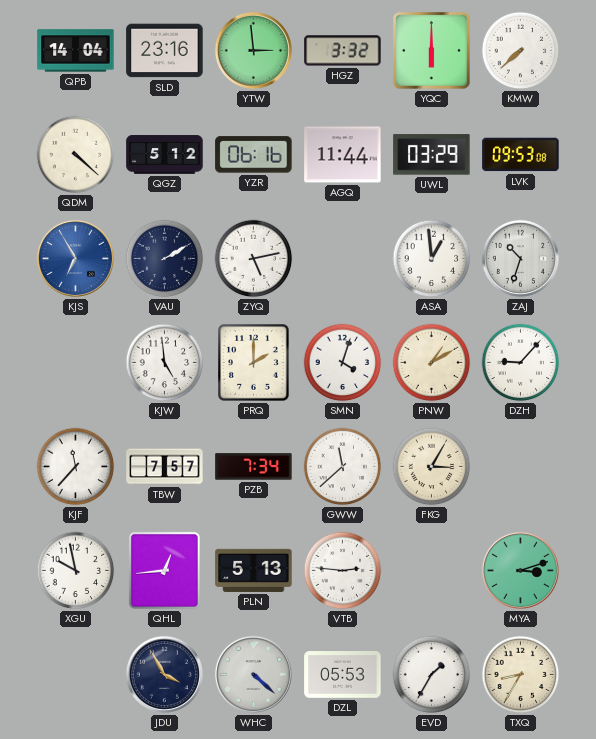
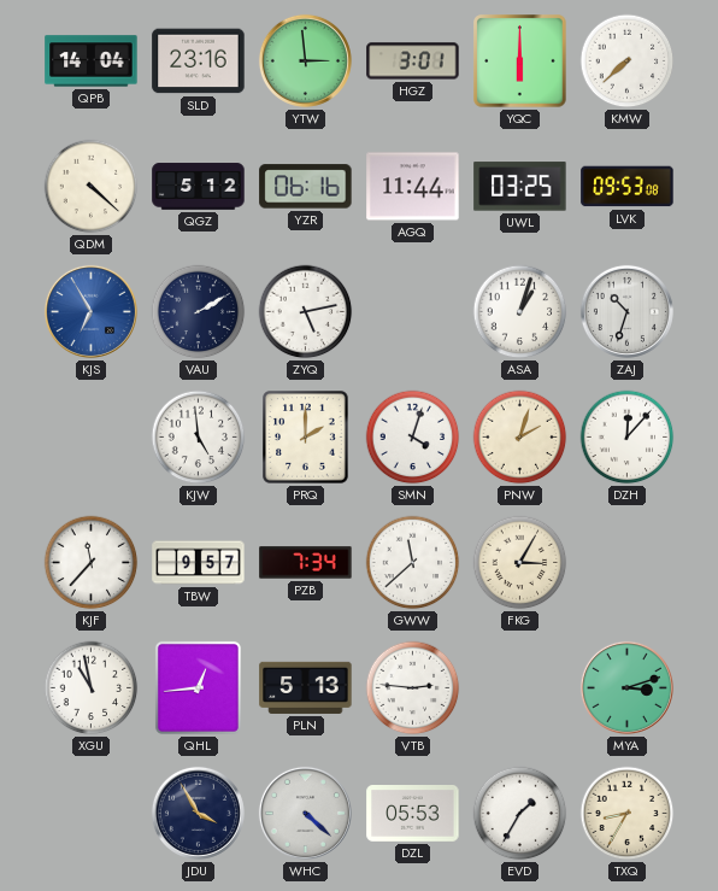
HGZ: 3:32 -> 3:01 (413, 61)
UWL: 03:29 -> 03:25 (520, 187)
ASA: 12:59 -> 1:03 (520, 312)
PNW: 1:10 -> 2:03 (520, 438)
DZH: 9:07 -> 12:07 (628, 438)
TBW: 7:57 -> 9:57 (199, 563)
XGU: 9:58 -> 10:58 (92, 688)
